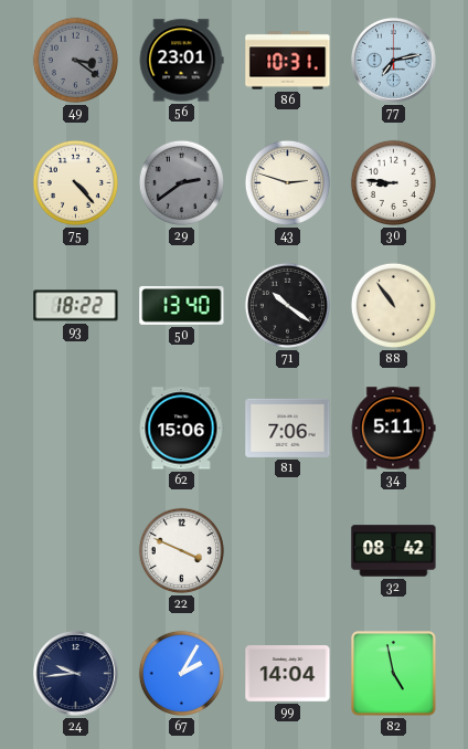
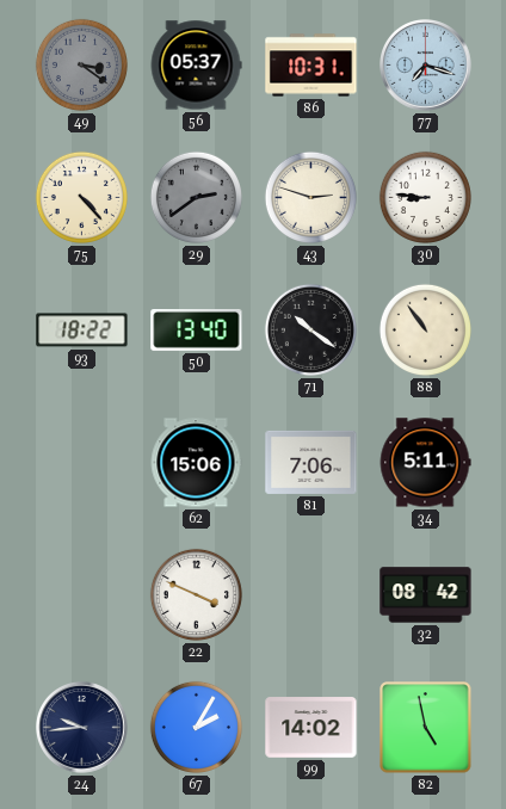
56: 23:01 -> 05:37 (196, 66)
77: 7:13 -> 7:18 (426, 66)
99: 14:04 -> 14:02 (311, 728)
